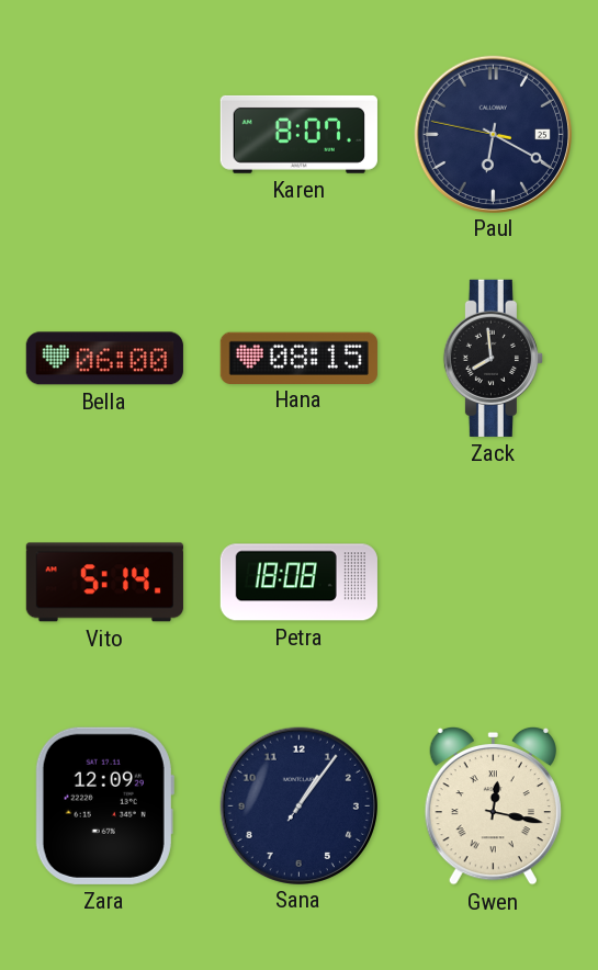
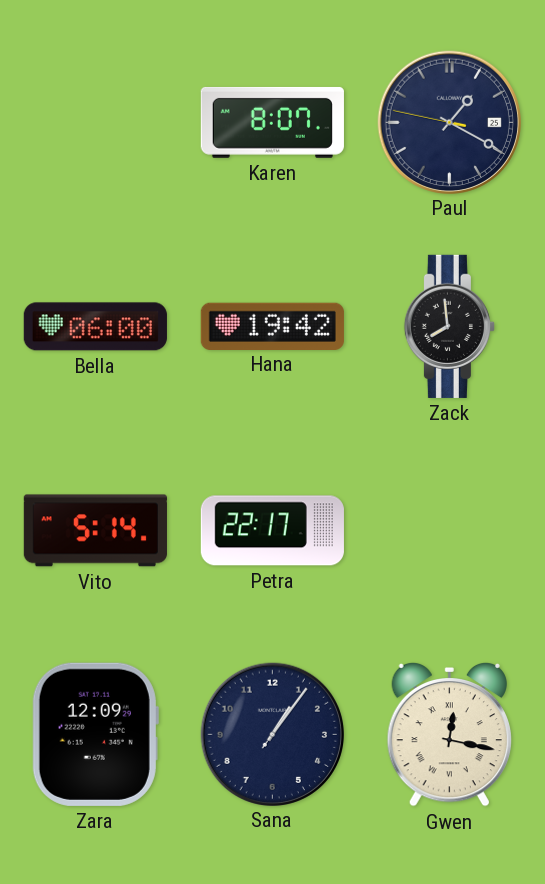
Paul: 6:19 -> 1:19 (449, 122)
Hana: 08:15 -> 19:42 (272, 326)
Petra: 18:08 -> 22:17 (272, 531)
